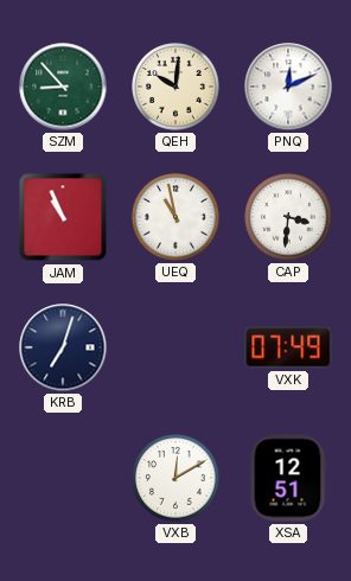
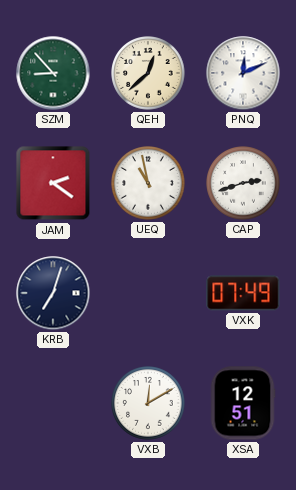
QEH: 10:01 -> 12:38 (148, 73)
JAM: 10:56 -> 2:21 (53, 183)
CAP: 3:31 -> 2:42 (243, 183)
